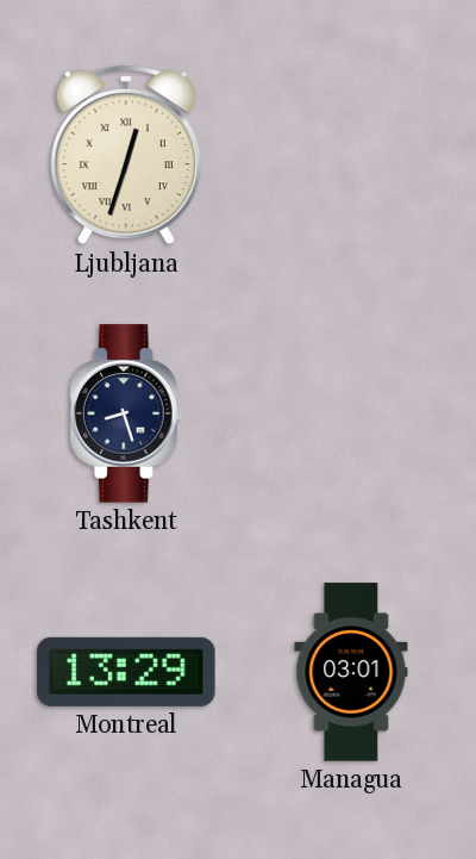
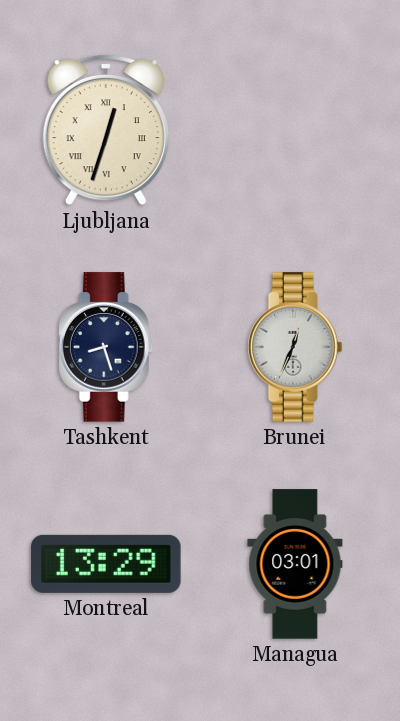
Brunei: none -> 12:34 (295, 347)
